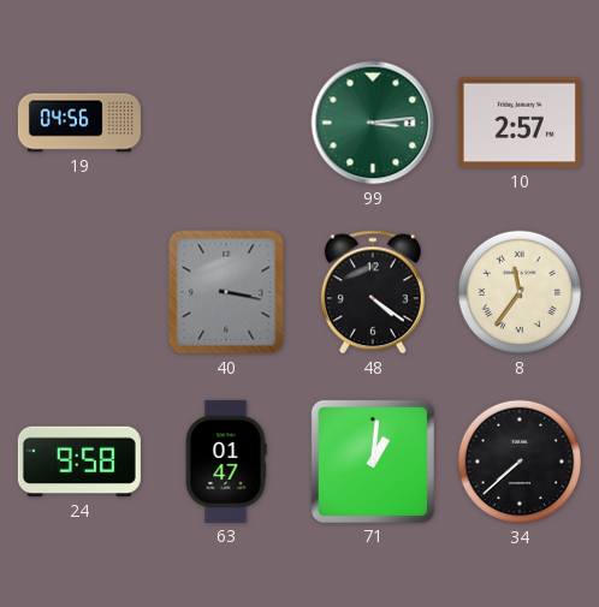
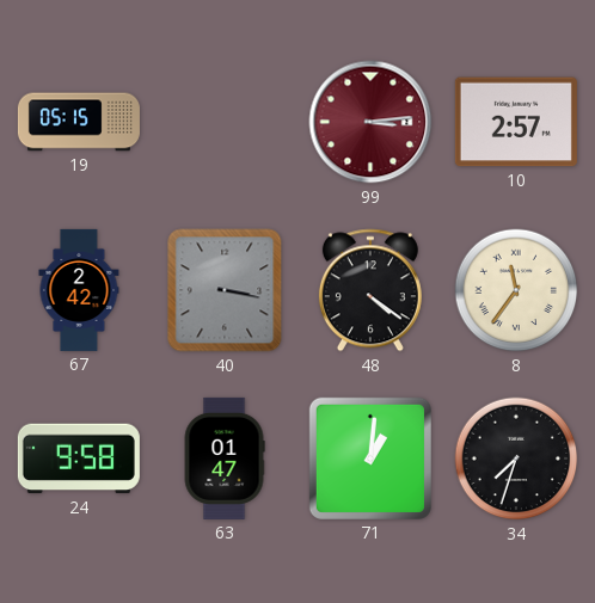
19: 04:56 -> 05:15 (79, 122)
99 dial: green -> burgundy (370, 122)
67: none -> 2:42 (79, 290)
34: 7:38 -> 7:33 (516, 459)
